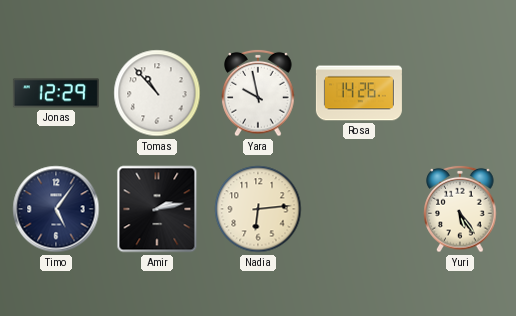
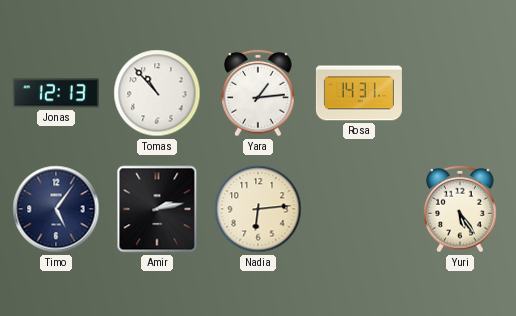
Jonas: 12:29 -> 12:13 (56, 93)
Yara: 9:58 -> 1:14 (258, 93)
Rosa: 14:26 -> 14:31 (359, 93)
